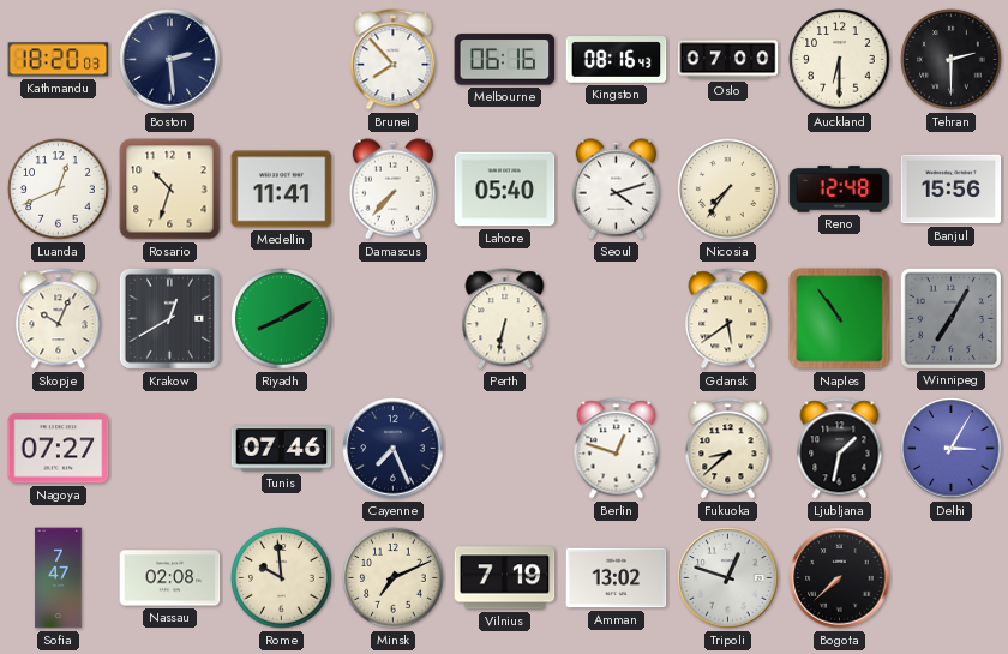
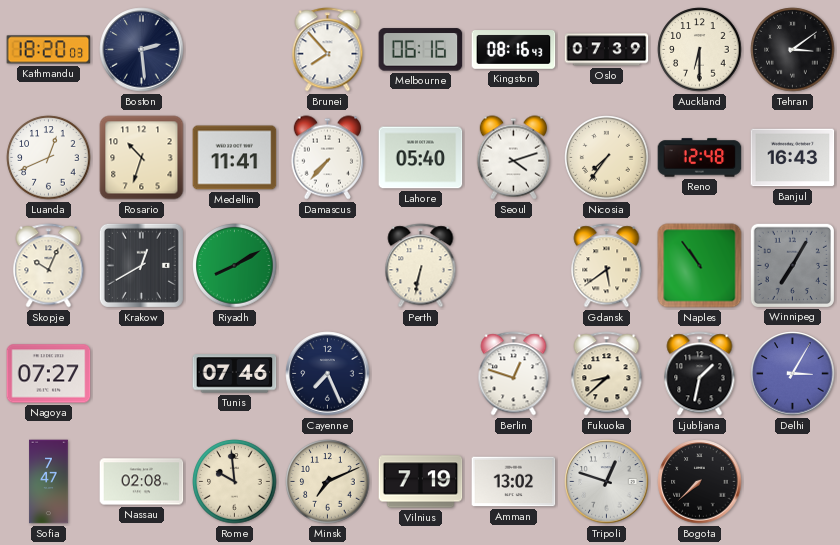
Oslo: 07:00 -> 07:39 (607, 50)
Tehran: 2:30 -> 3:09 (793, 50)
Banjul: 15:56 -> 16:43 (793, 158)
